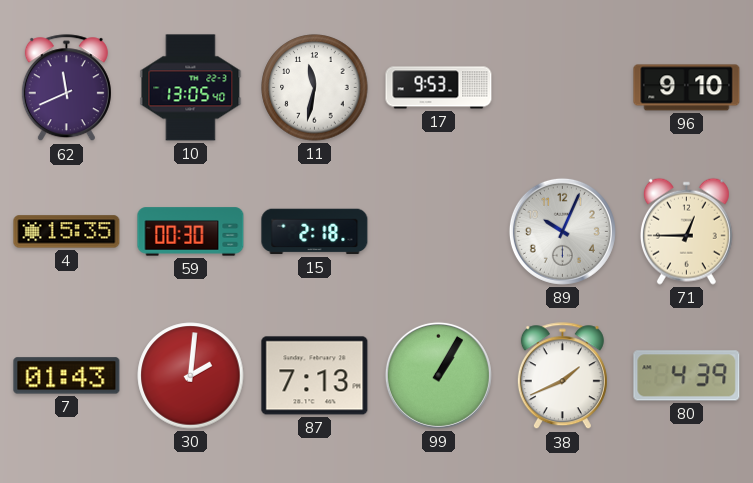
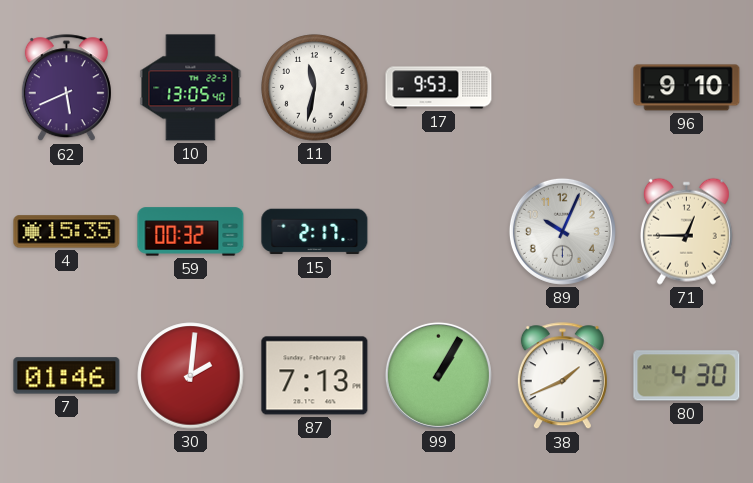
62: 11:41 -> 5:41 (66, 88)
59: 00:30 -> 00:32 (191, 232)
15: 2:18 -> 2:17 (315, 232)
7: 01:43 -> 01:46 (67, 376)
80: 4:39 -> 4:30 (687, 376)
